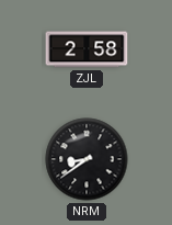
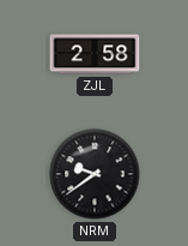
NRM: 8:39 -> 9:39 (95, 174)
